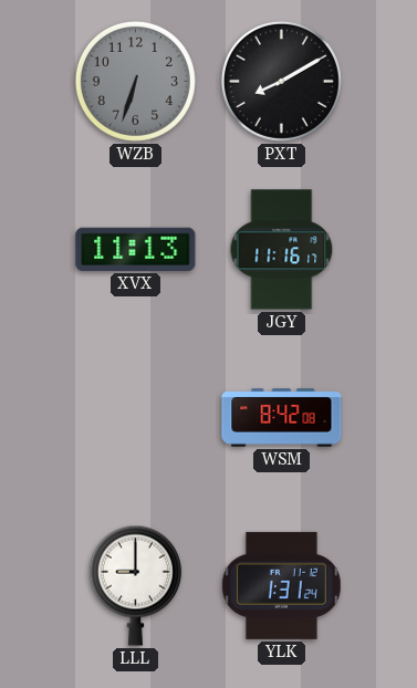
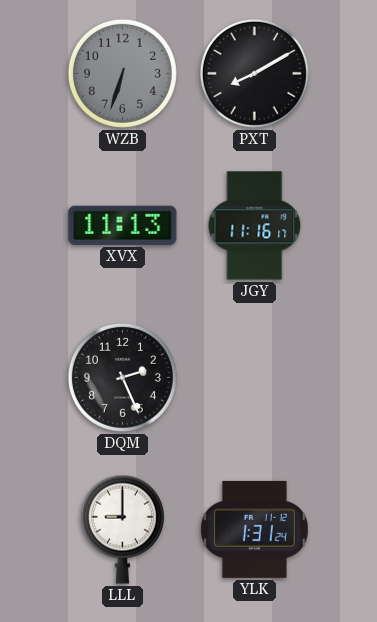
DQM: none -> 2:26 (122, 377)
WSM: 8:42 -> none (282, 418)
